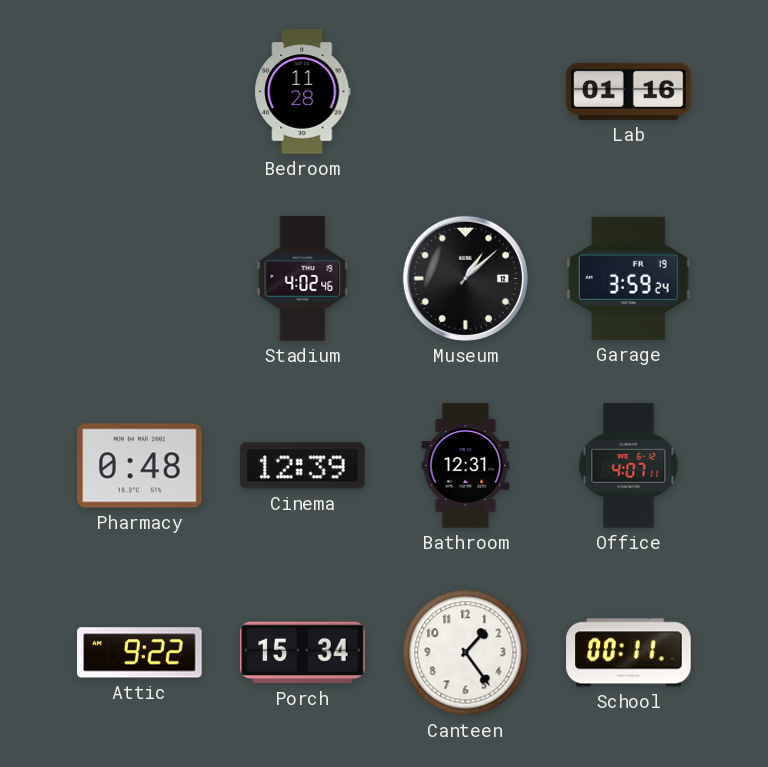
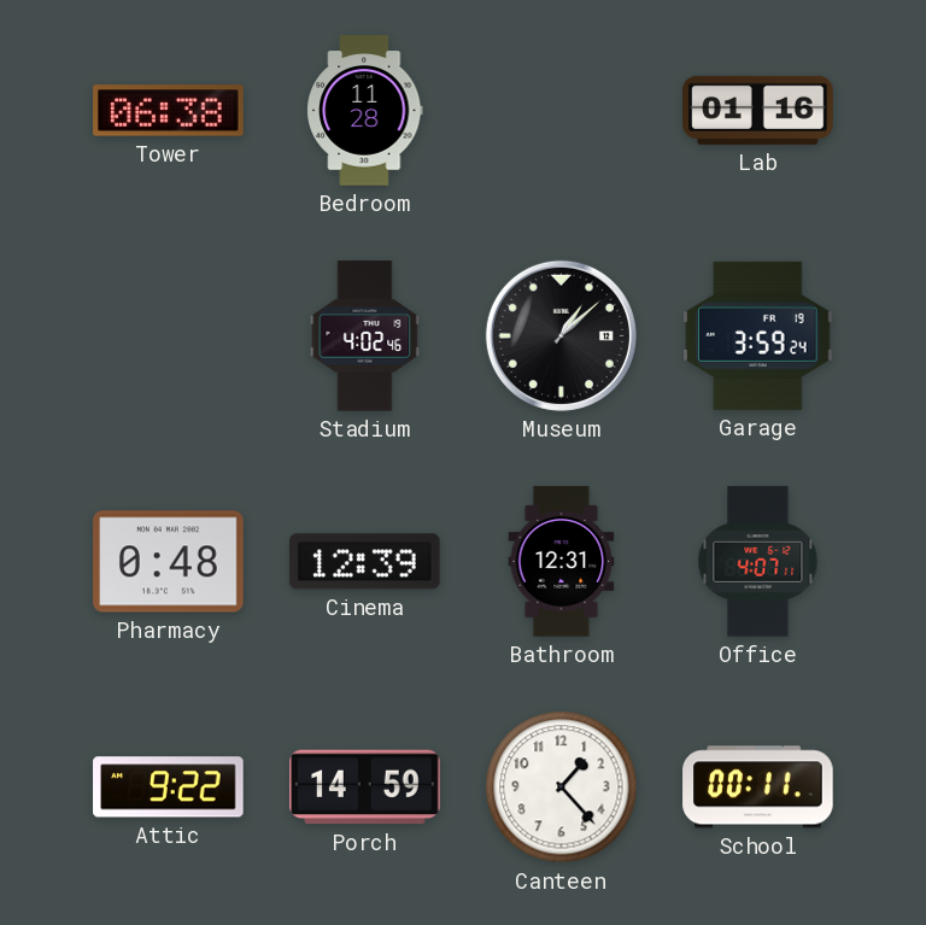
Tower: none -> 06:38 (169, 111)
Porch: 15:34 -> 14:59 (365, 788)
Canteen: 1:24 -> 1:23 (562, 788)
